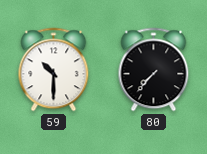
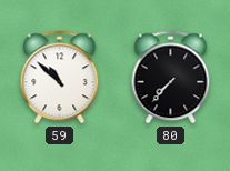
59: 10:30 -> 10:52 (60, 78)
